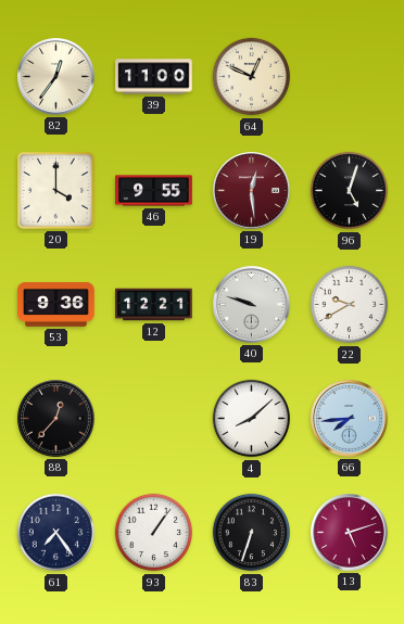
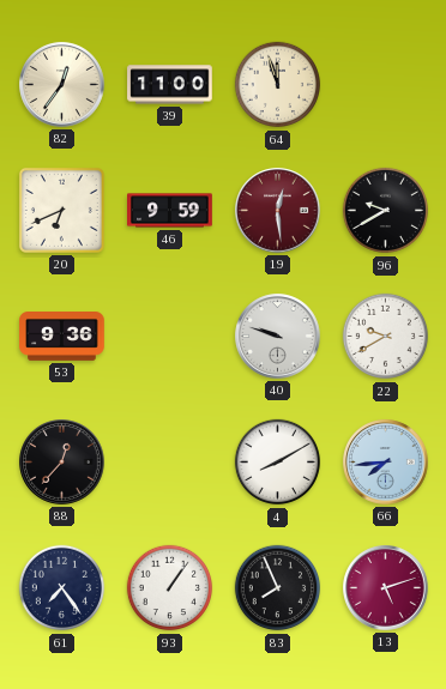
64: 12:49 -> 11:57 (278, 85)
20: 4:00 -> 6:41 (61, 210)
46: 9:55 -> 9:59 (170, 211)
96: 5:03 -> 9:40 (386, 211)
12: 12:21 -> none (154, 305)
4: 8:08 -> 8:10 (278, 463)
83: 6:33 -> 7:56 (278, 588)
